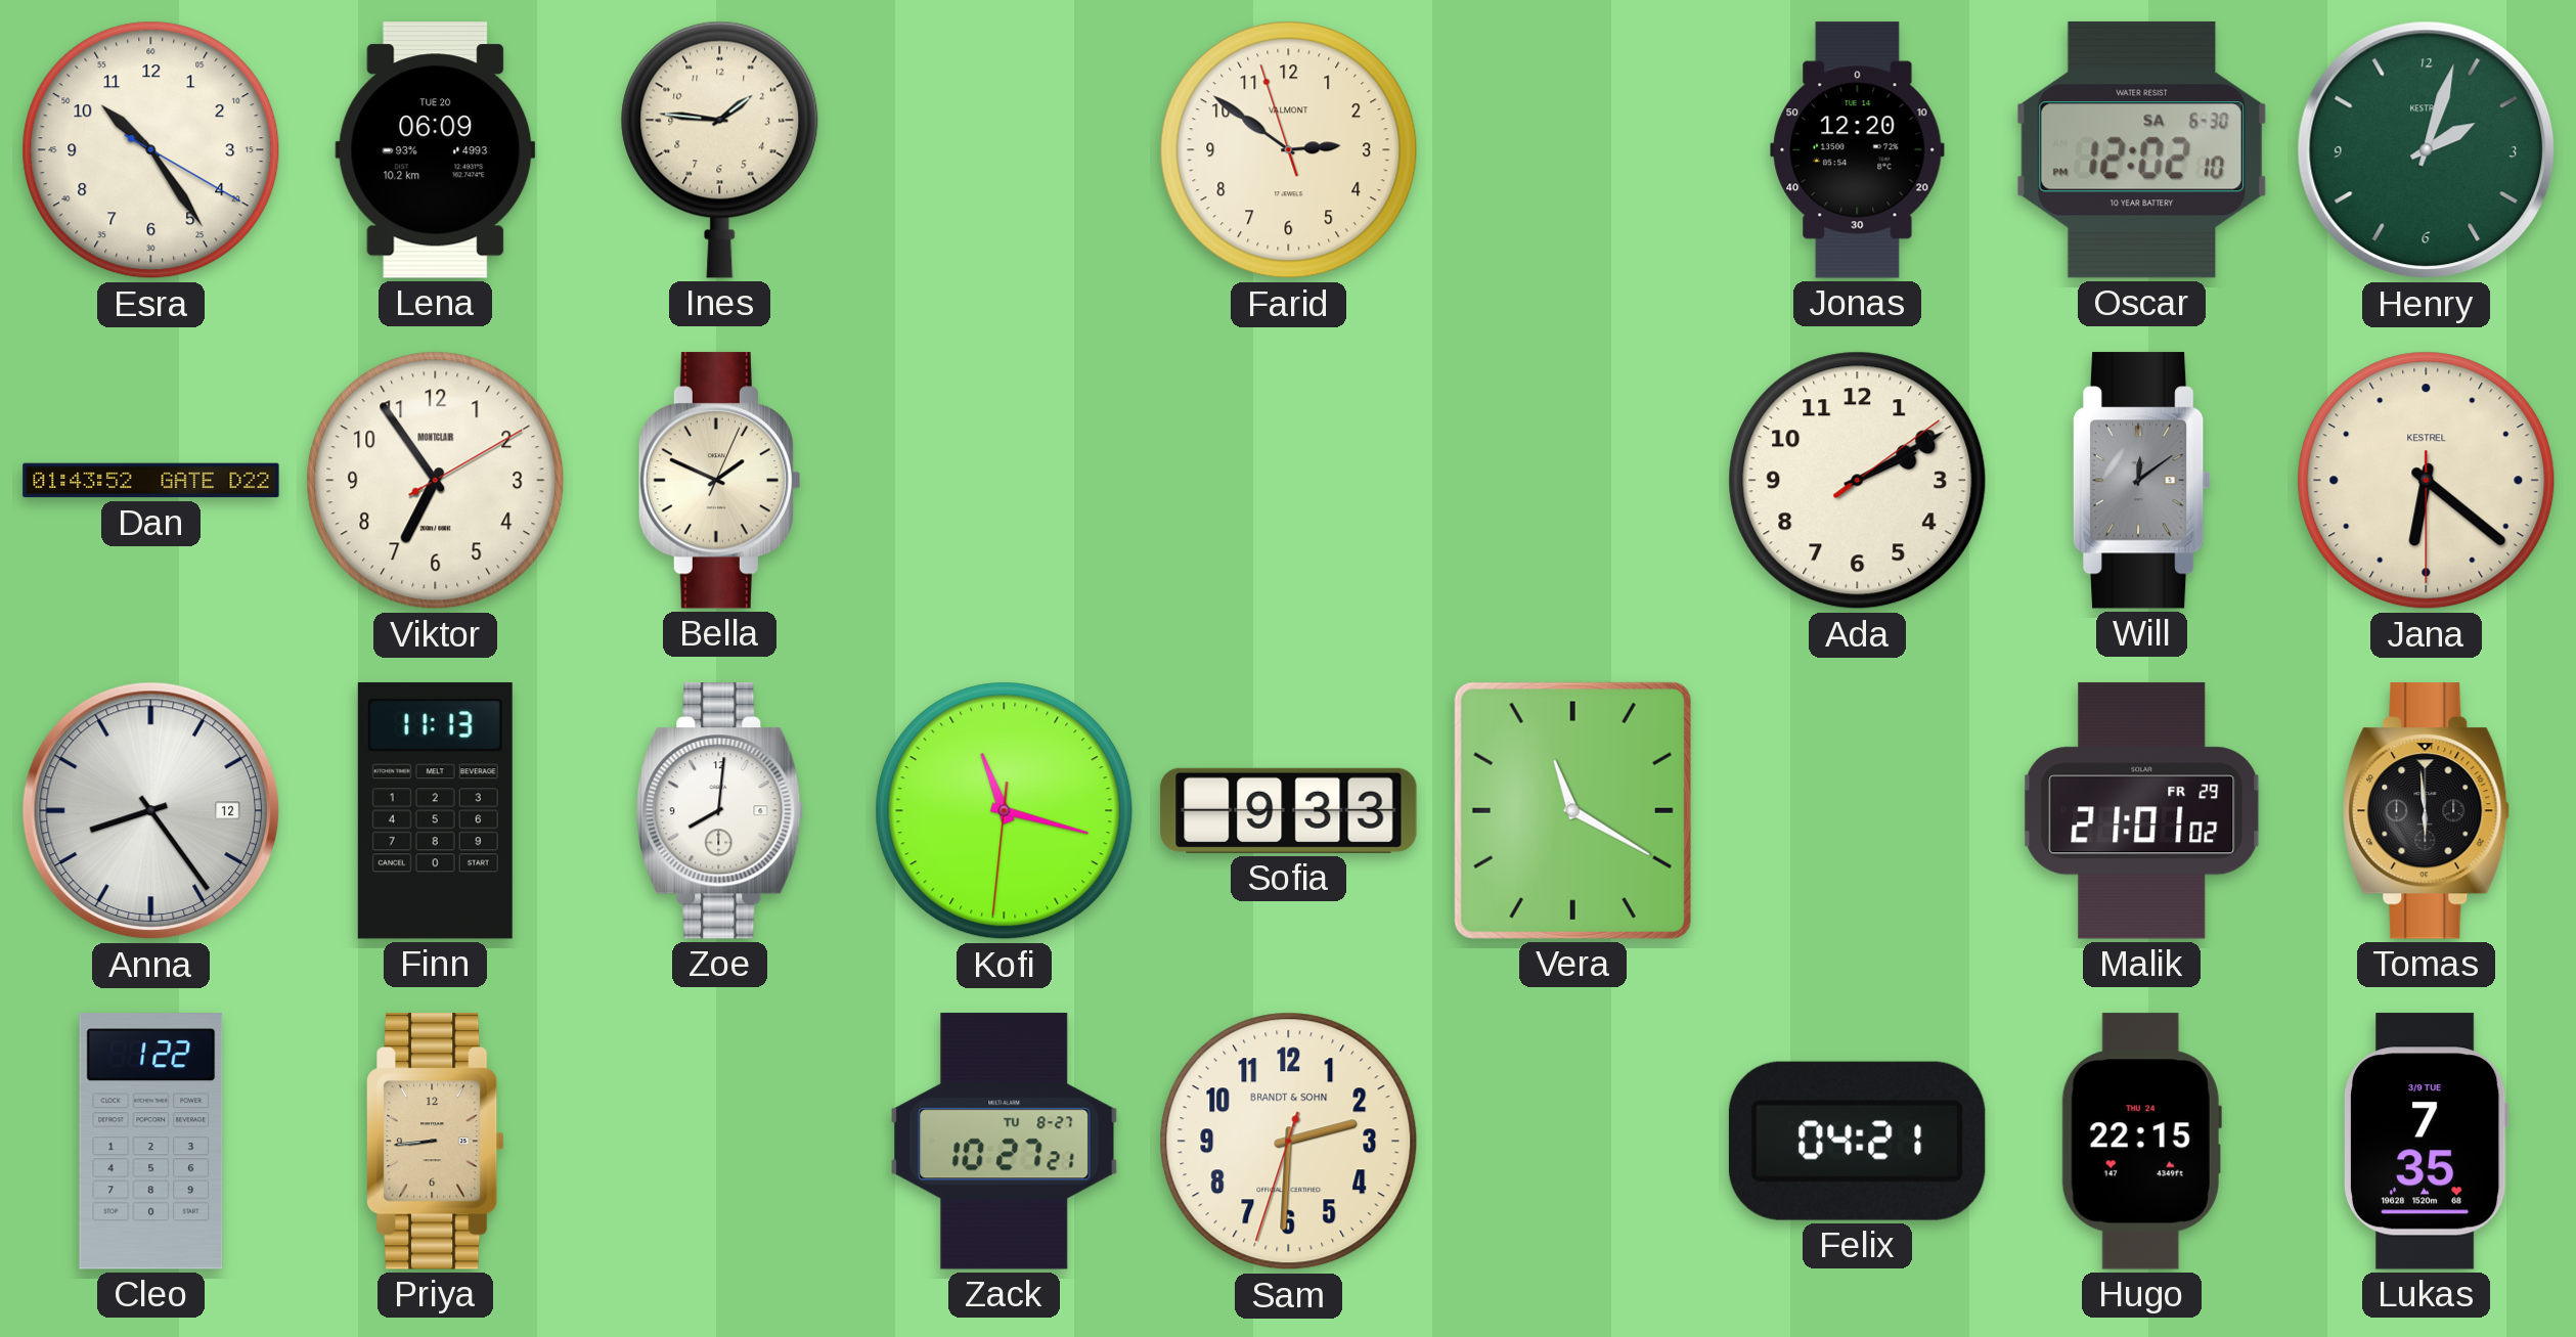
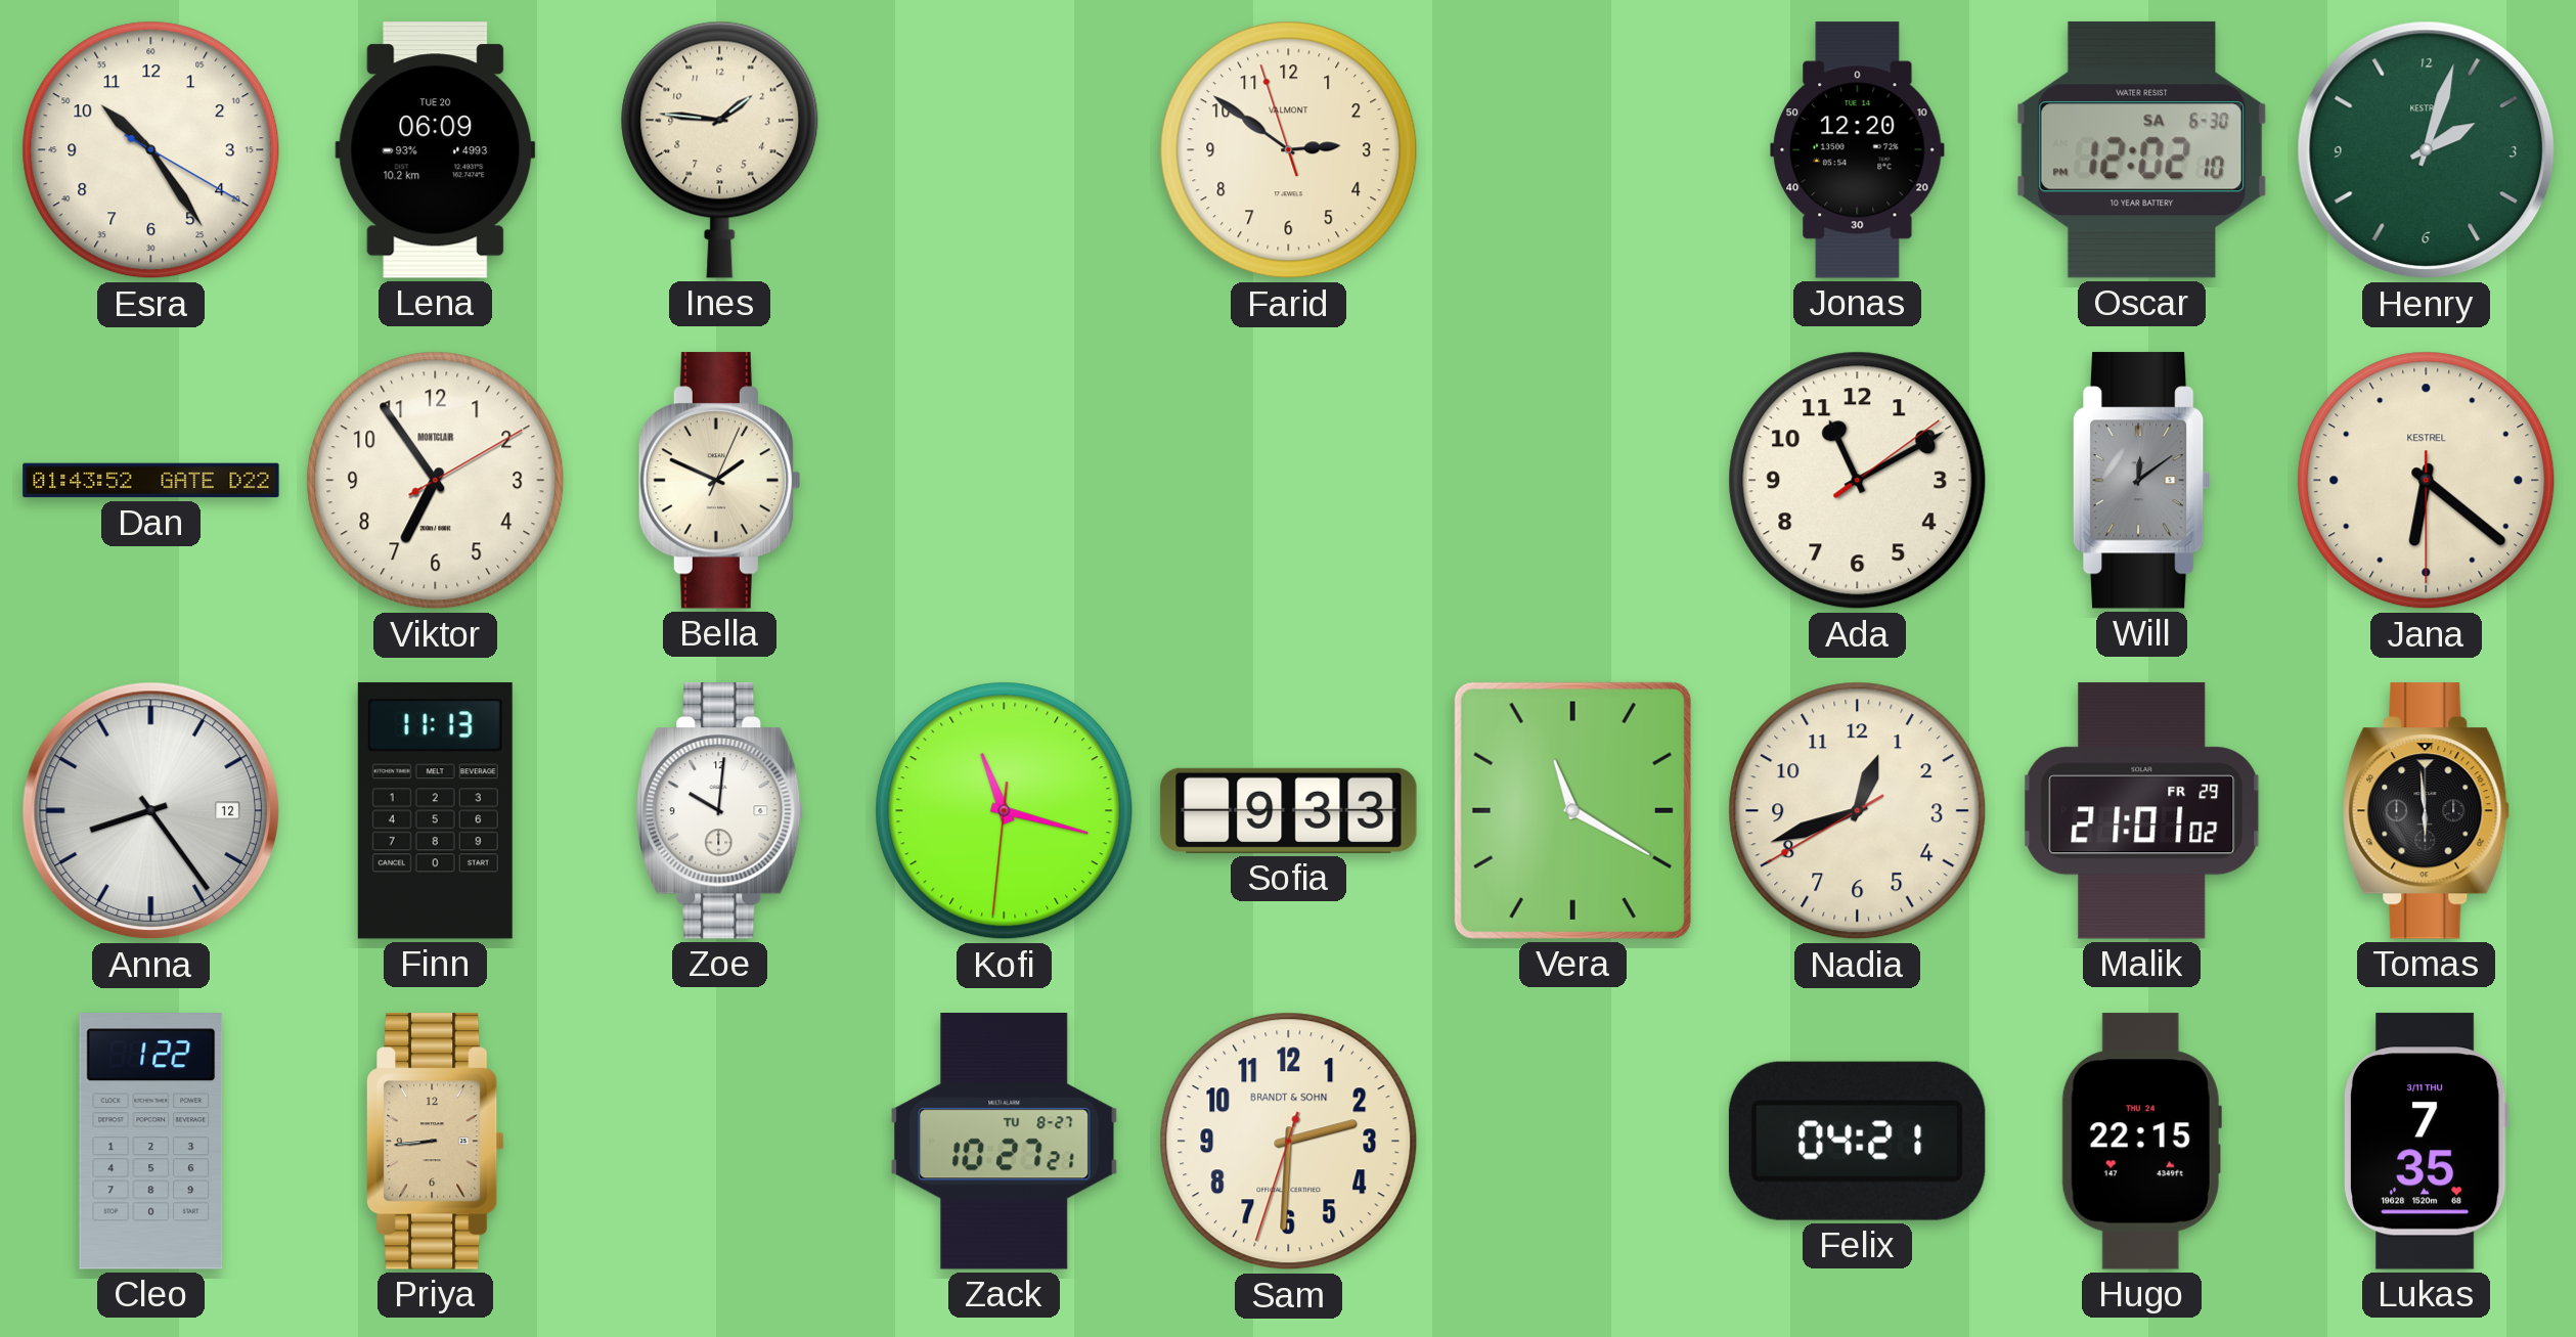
Ada: 2:10 -> 11:10 (1858, 481)
Zoe: 8:01 -> 10:01 (720, 811)
Nadia: none -> 12:41 (1858, 811)
Lukas date: 3/9 TUE -> 3/11 THU (2426, 1142)
